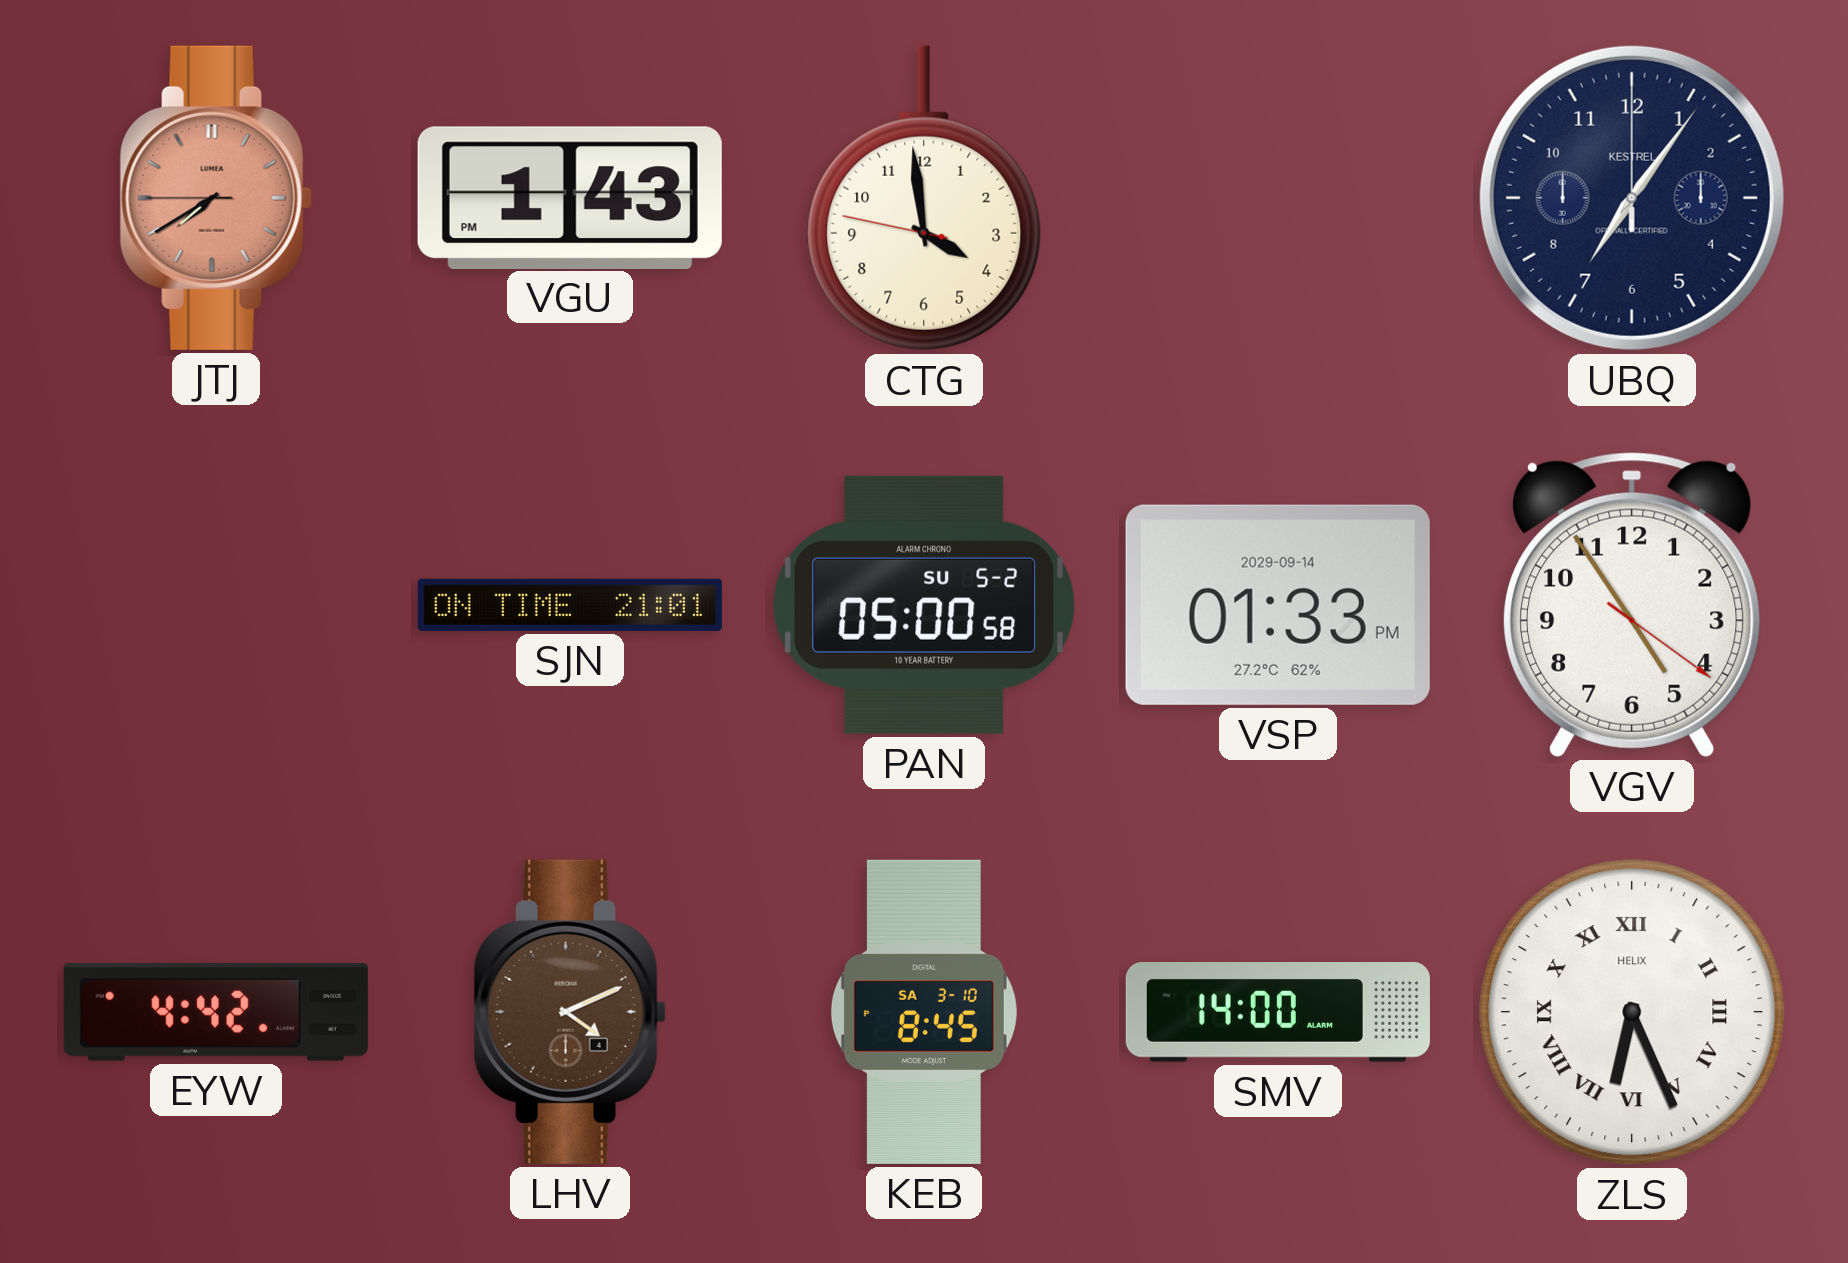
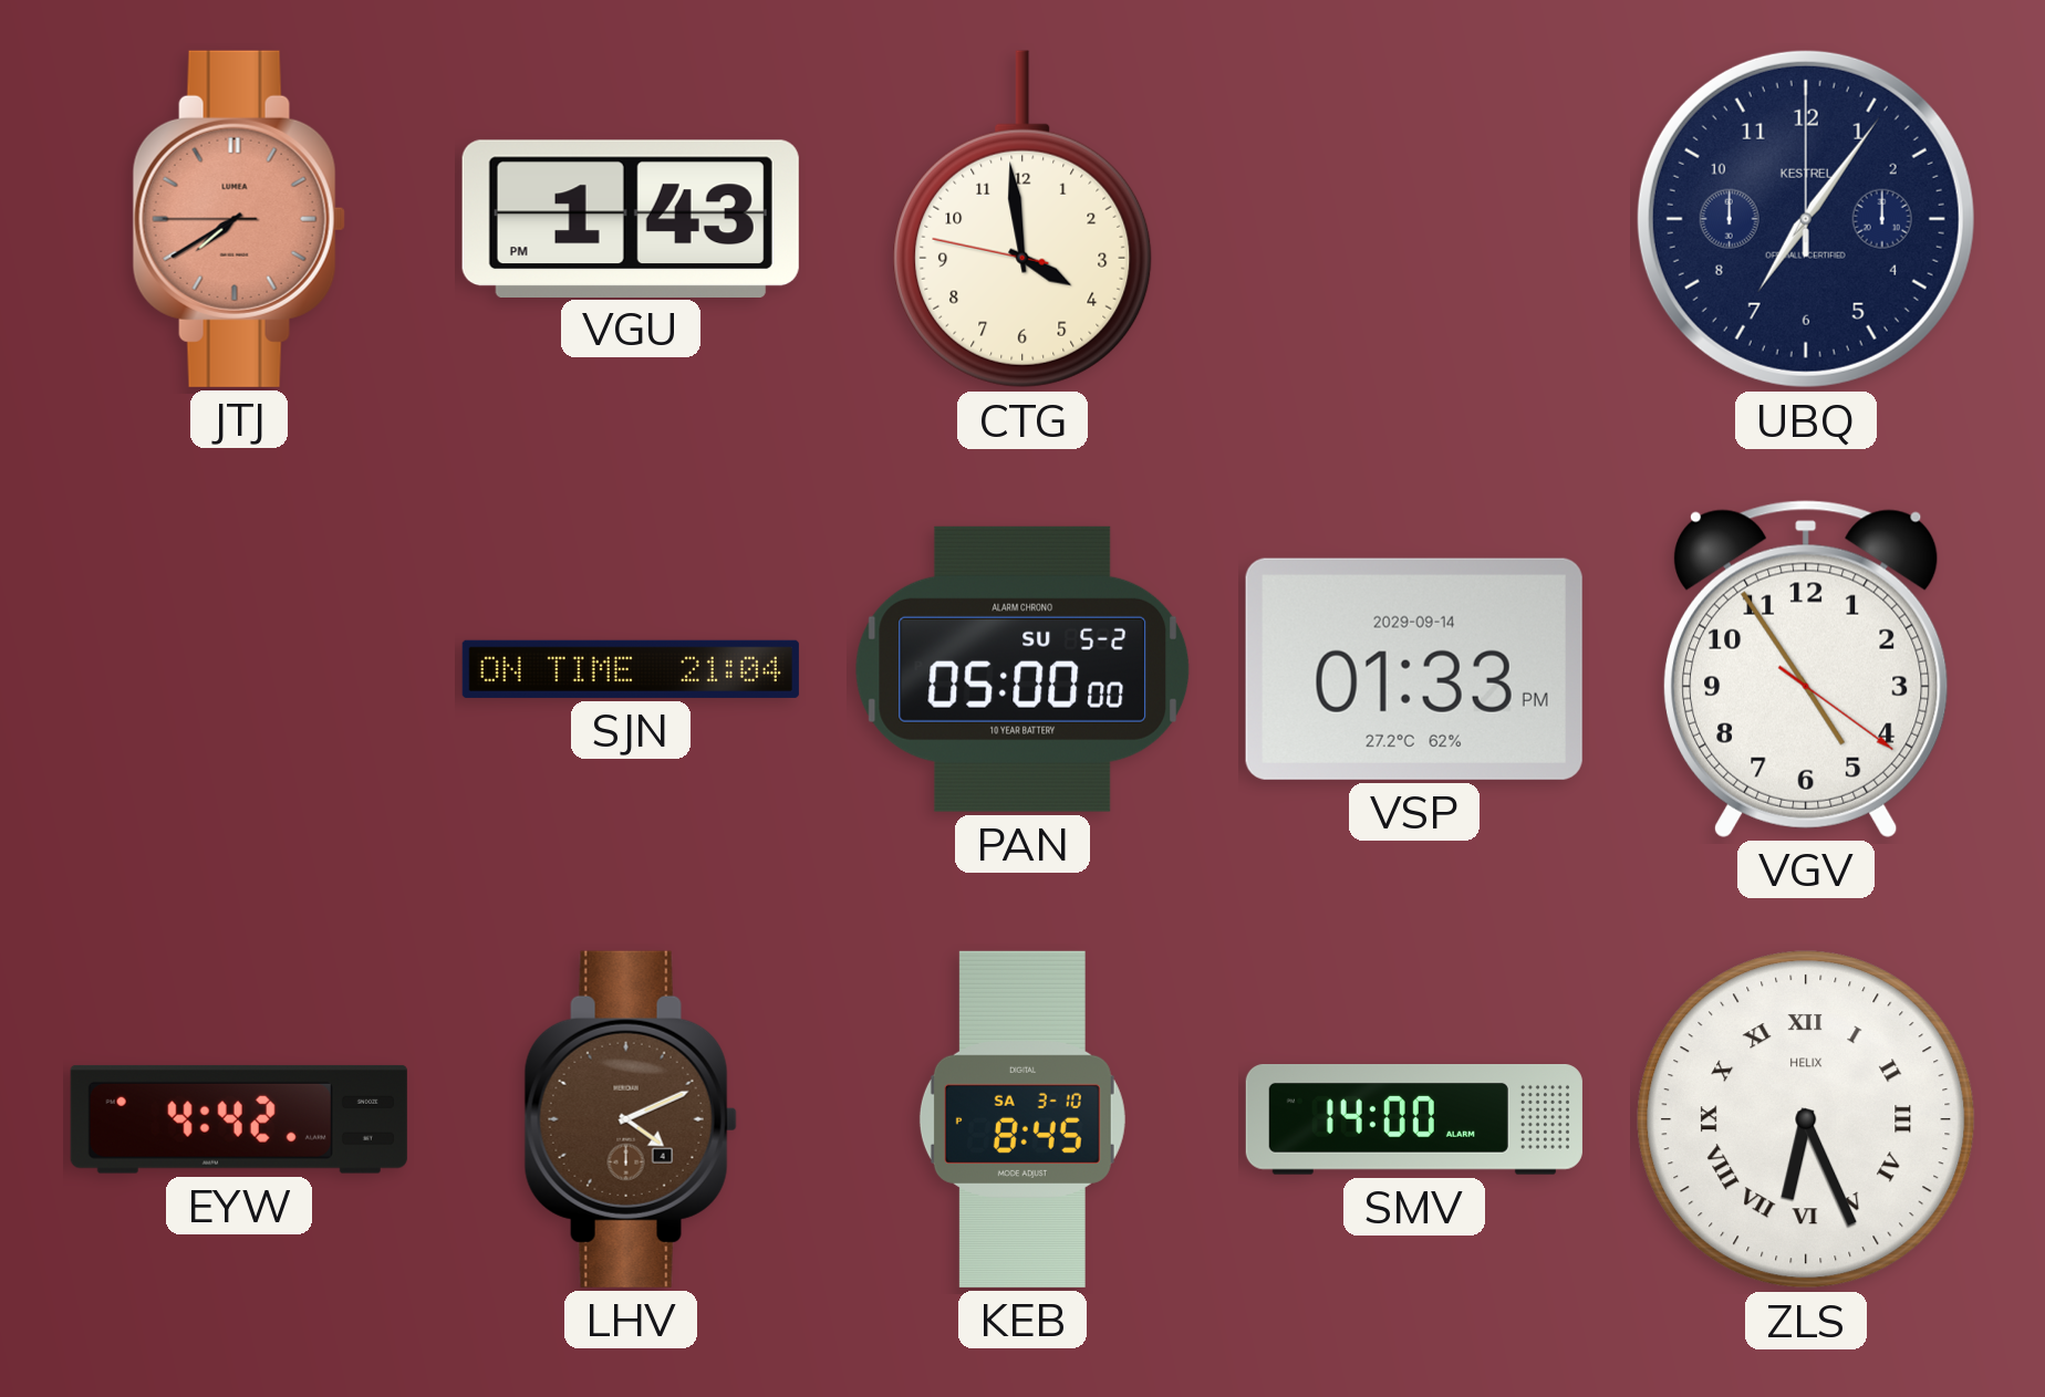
SJN: 21:01 -> 21:04 (631, 669)
PAN: 05:00:58 -> 05:00:00 (1022, 669)
